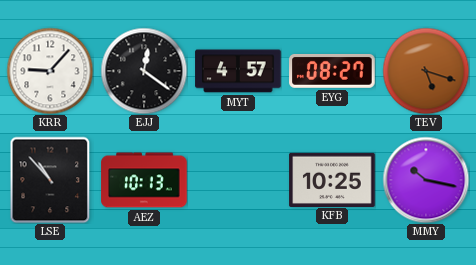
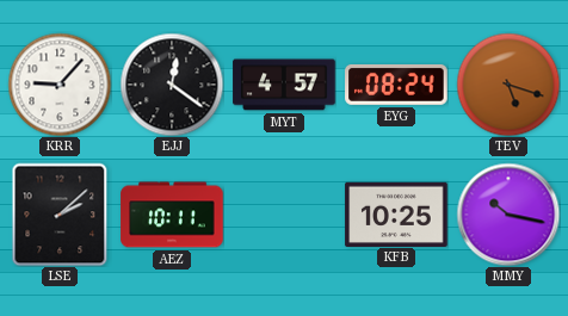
EYG: 08:27 -> 08:24 (396, 85)
LSE: 10:53 -> 2:08 (60, 215)
AEZ: 10:13 -> 10:11 (172, 215)
